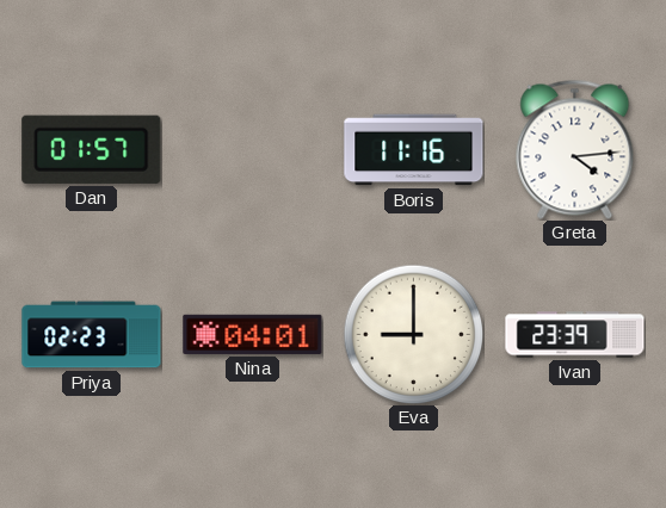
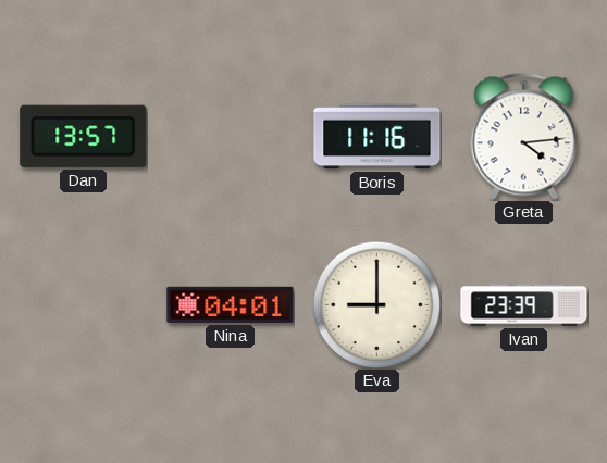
Dan: 01:57 -> 13:57 (84, 136)
Priya: 02:23 -> none (92, 335)
